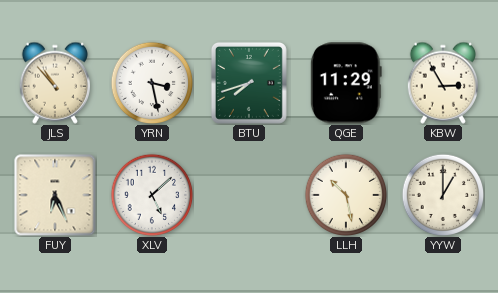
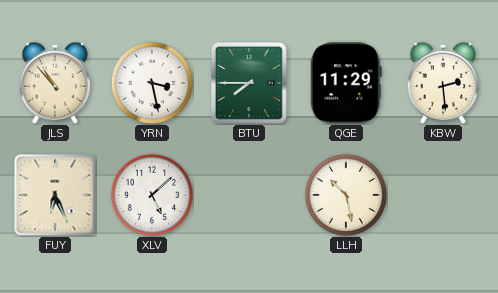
BTU: 7:42 -> 7:45 (249, 83)
KBW: 2:55 -> 2:29 (442, 83)
YYW: 1:00 -> none (443, 195)
